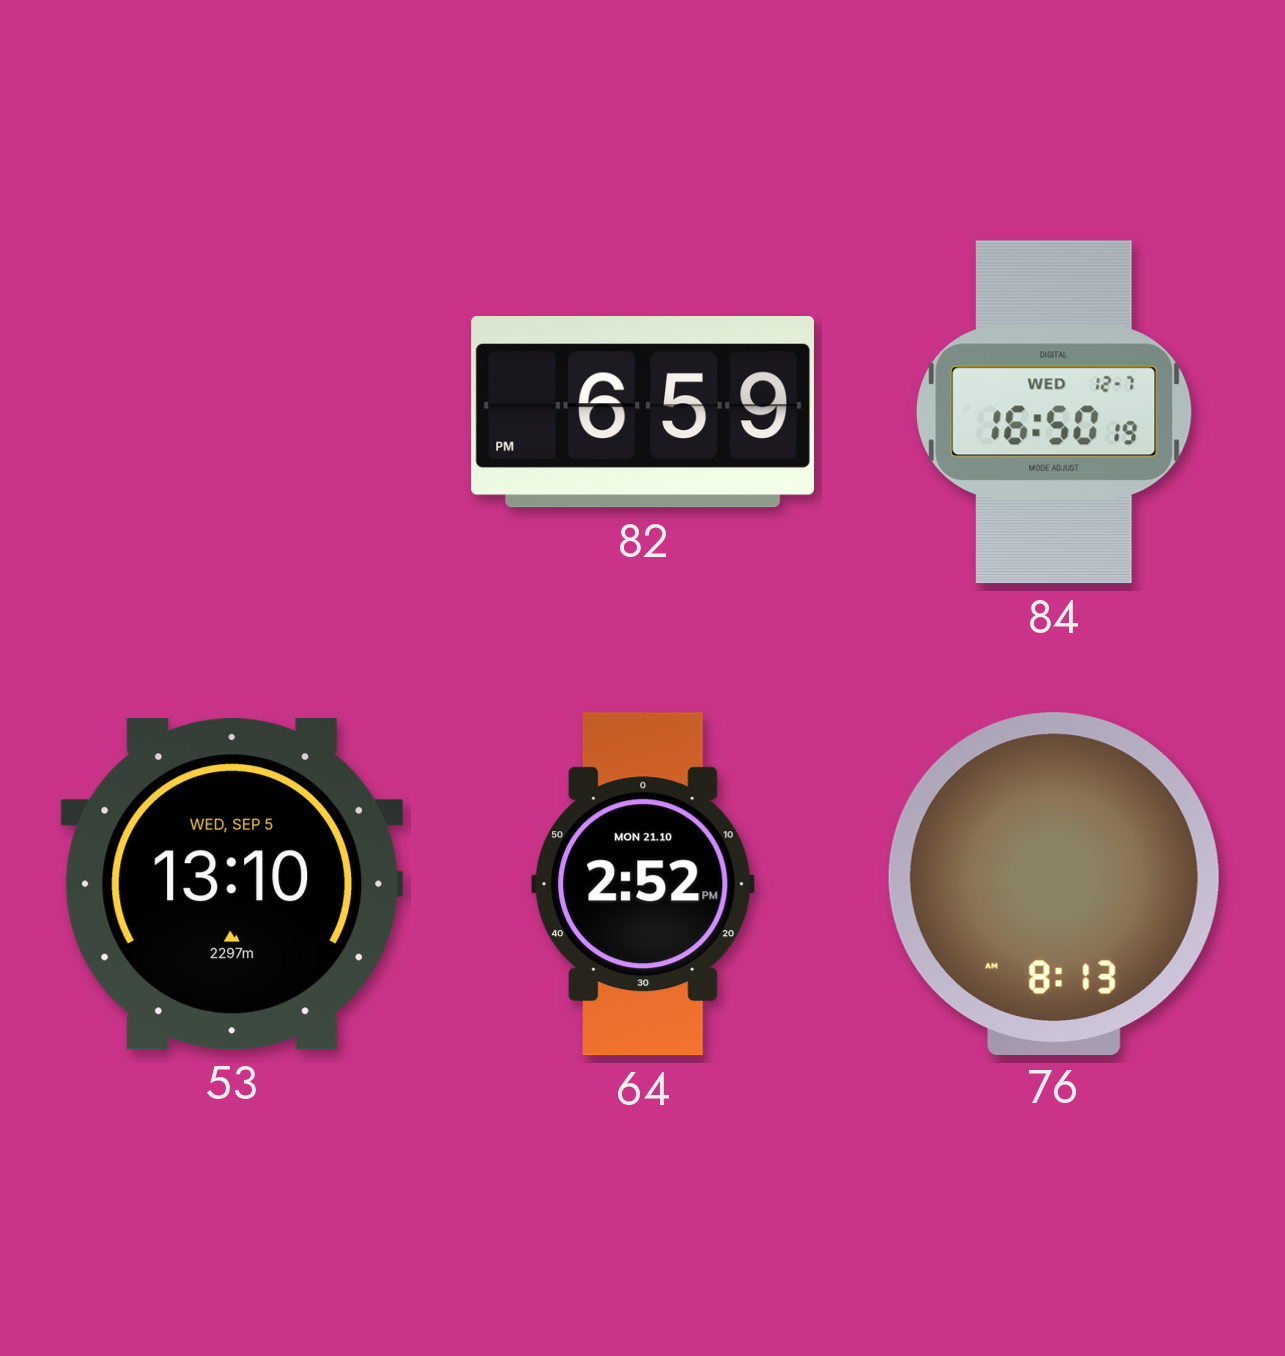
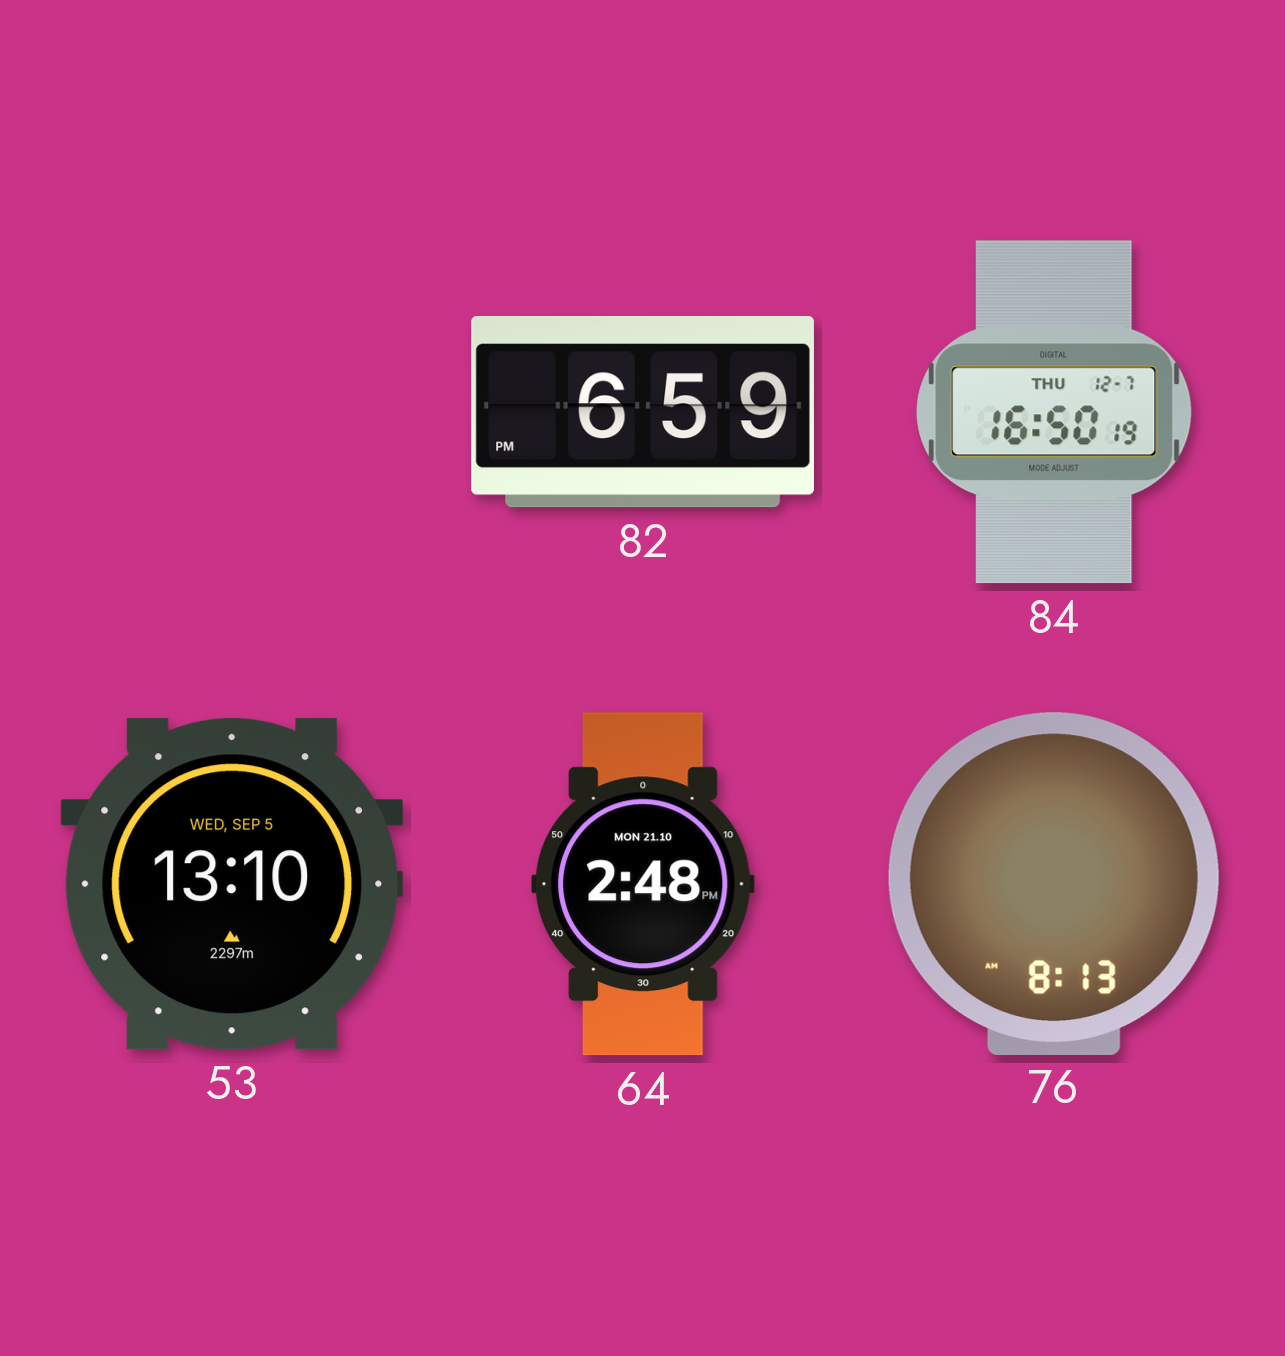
84 date: WED 12-7 -> THU 12-7 (1054, 412)
64: 2:52 -> 2:48 (643, 884)
